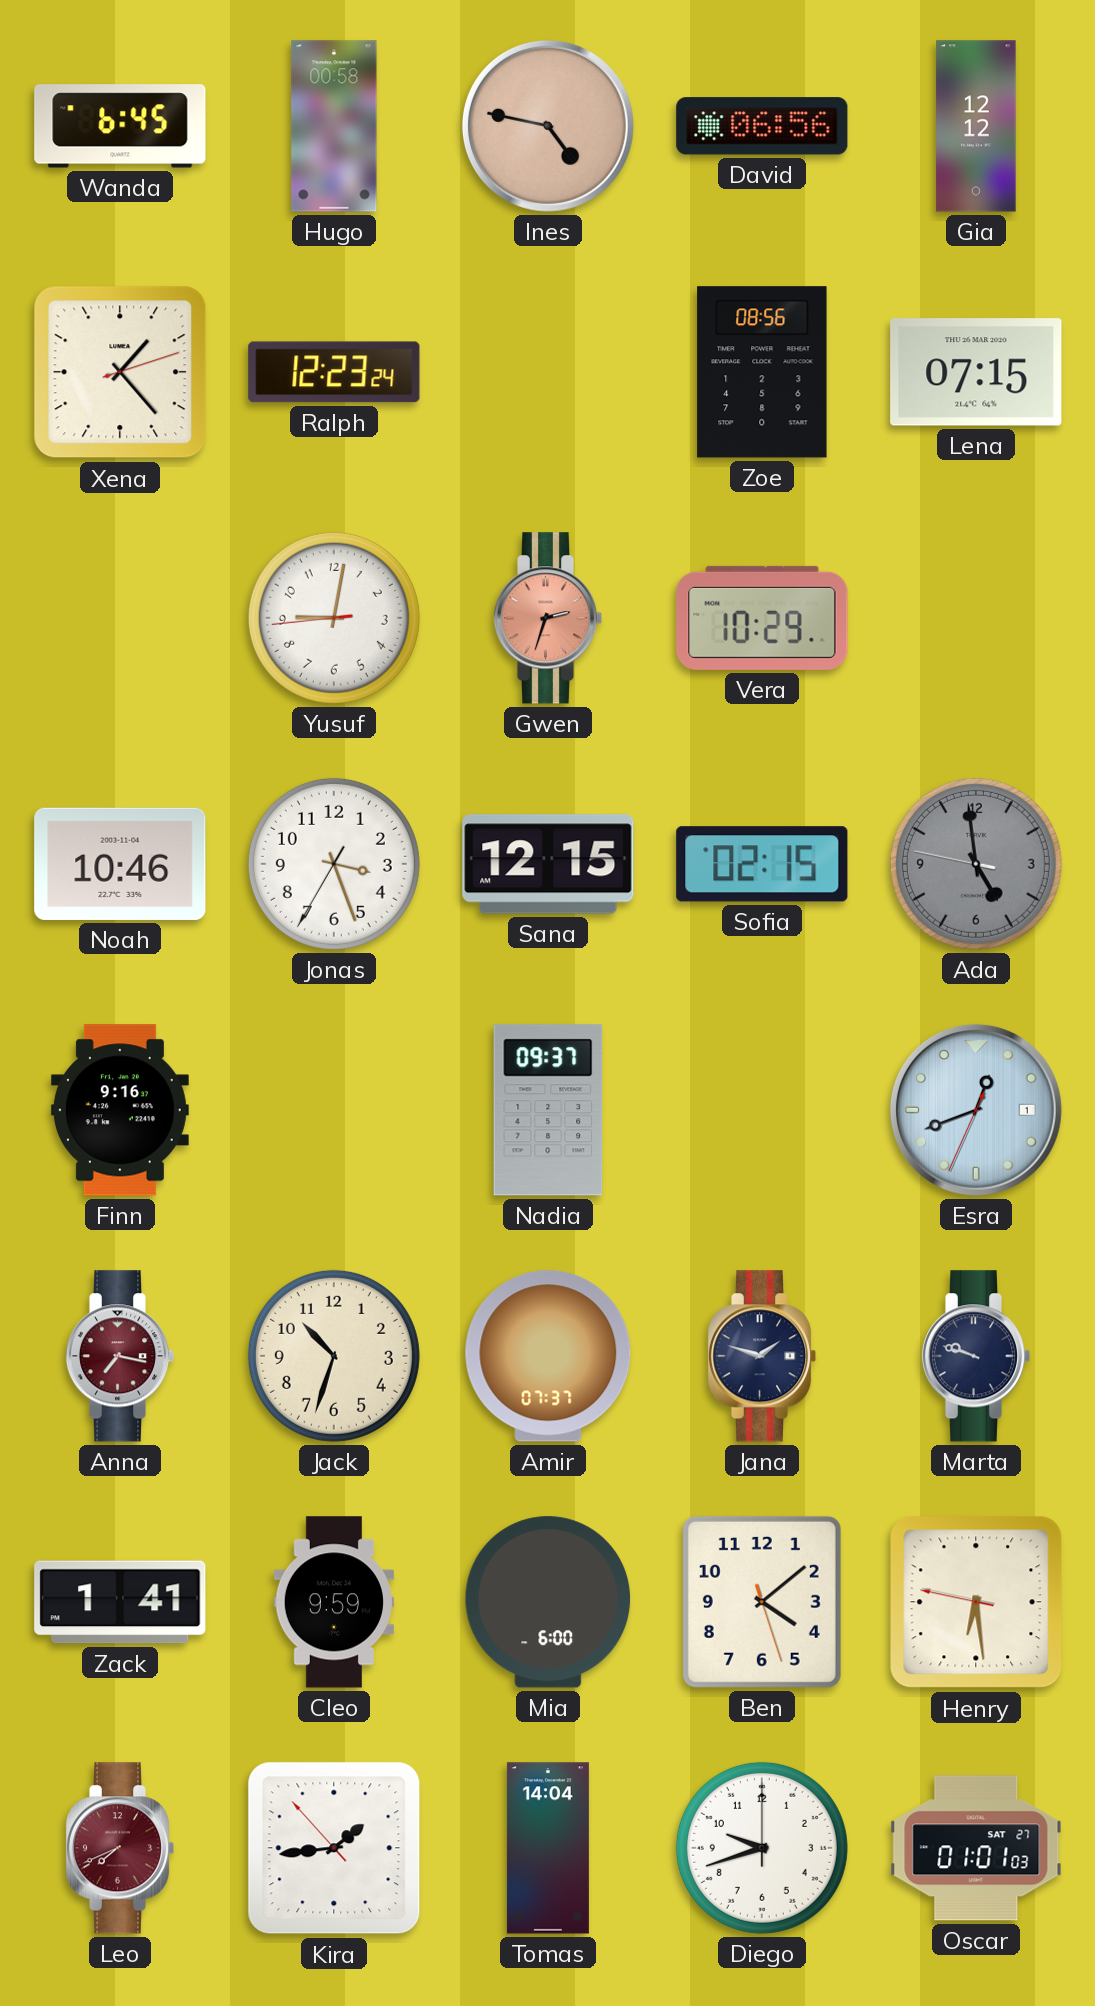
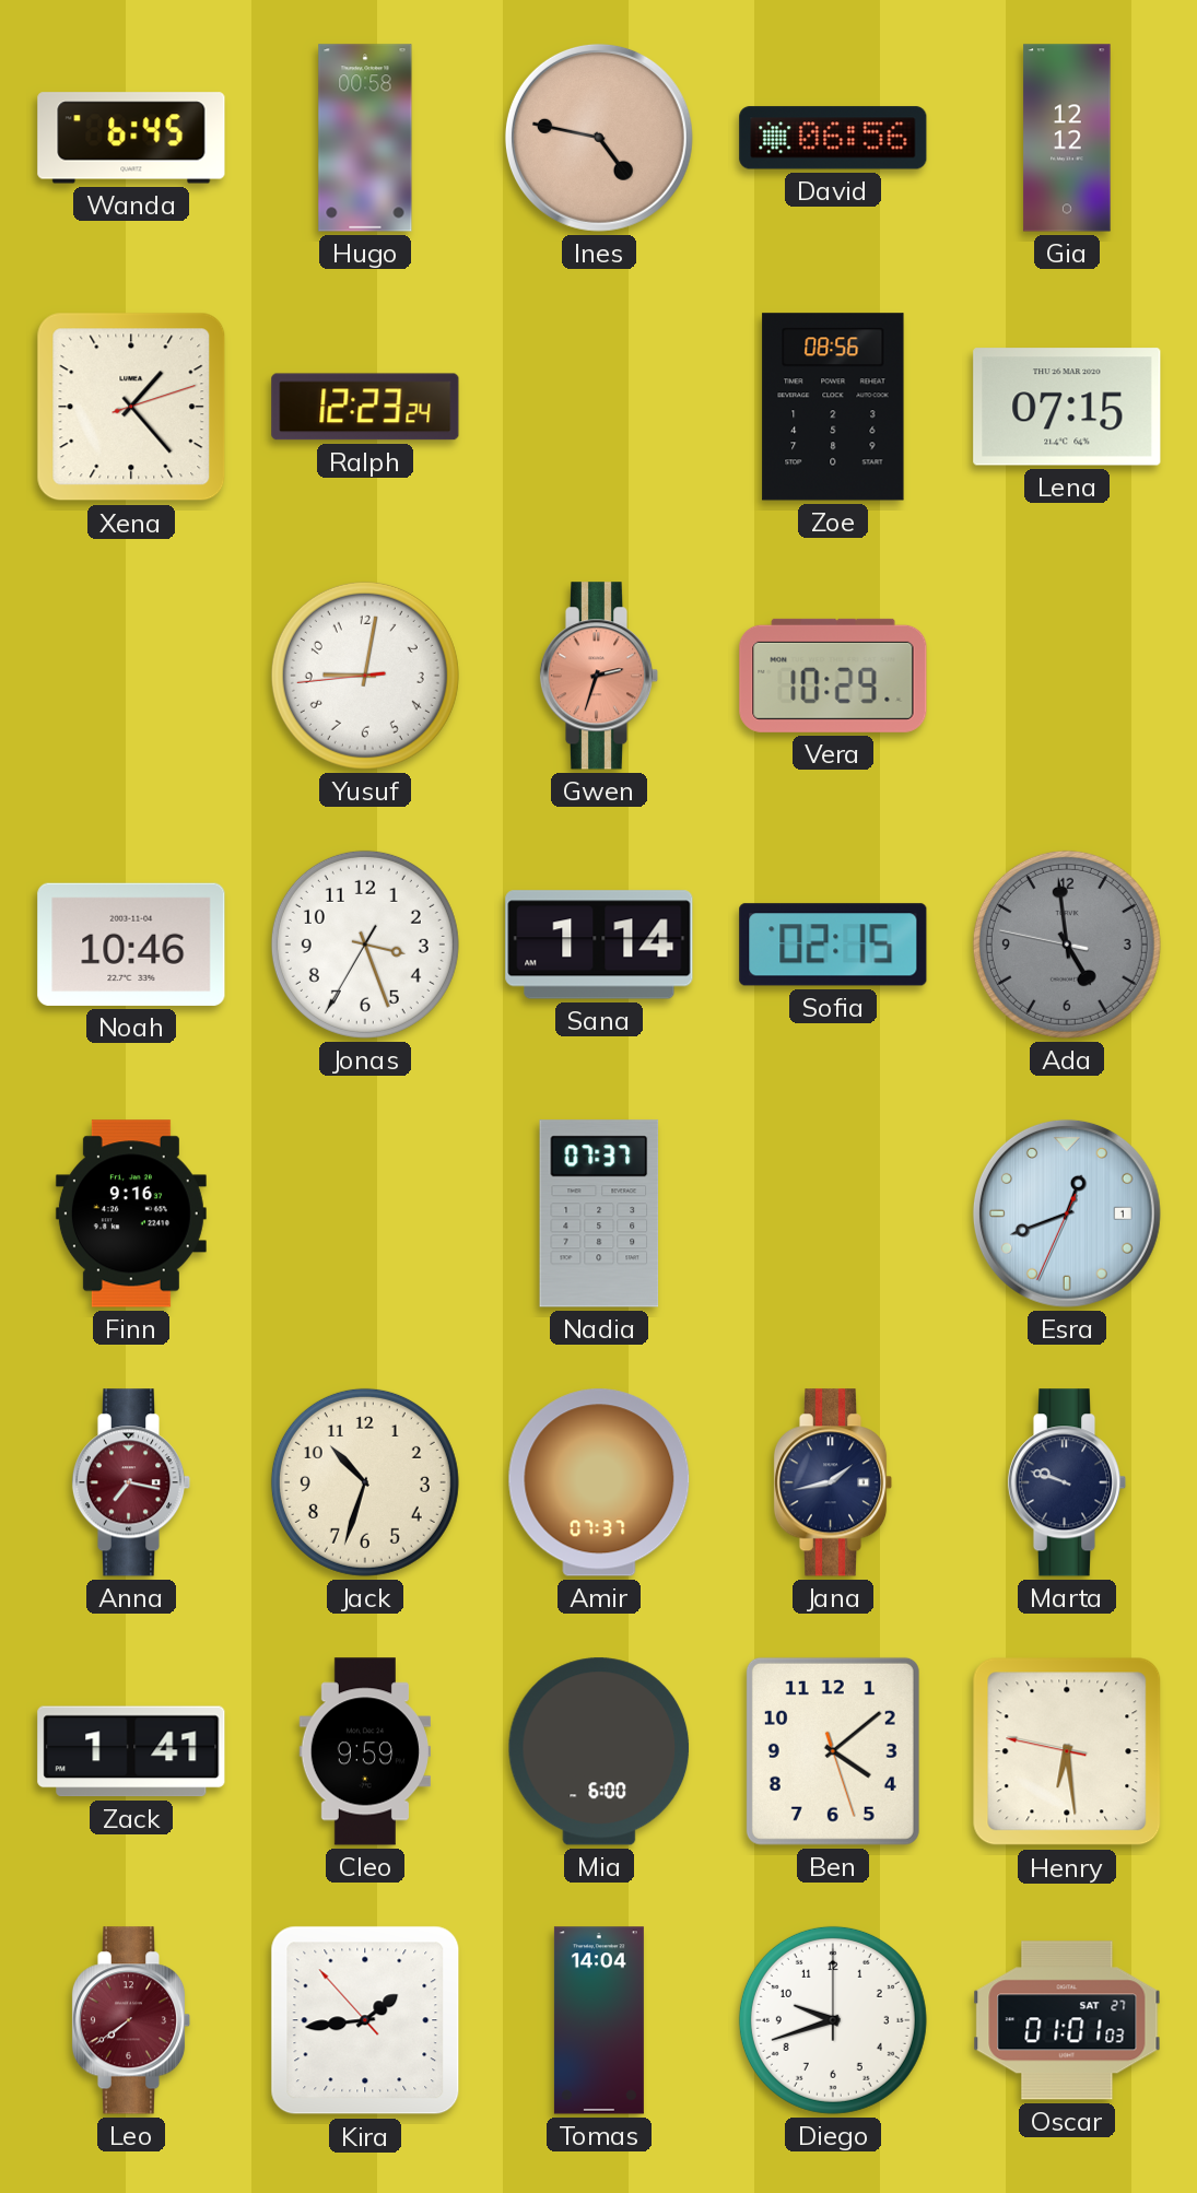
Sana: 12:15 -> 1:14 (599, 945)
Nadia: 09:37 -> 07:37 (599, 1213)
Jana: 1:48 -> 1:43 (833, 1482)
Leo: 7:41 -> 7:39 (131, 2020)
